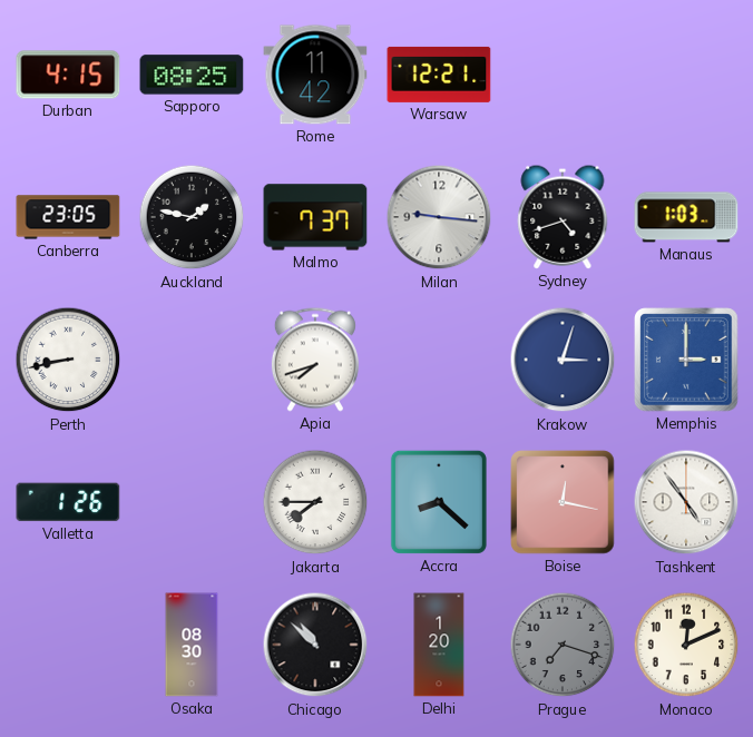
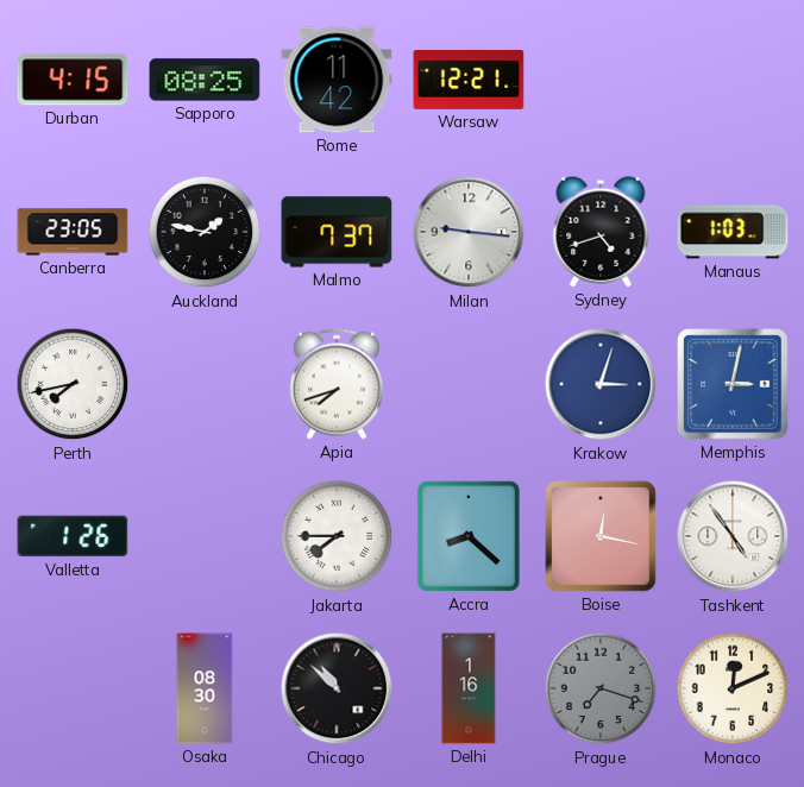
Perth: 8:43 -> 7:43 (73, 384)
Memphis: 3:00 -> 3:02 (733, 384)
Delhi: 1:20 -> 1:16 (469, 688)
